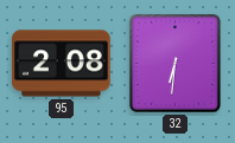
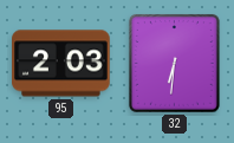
95: 2:08 -> 2:03 (61, 64)
